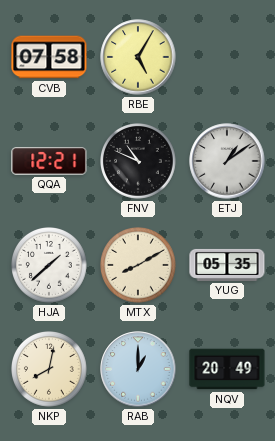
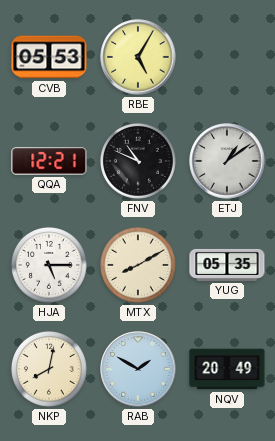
CVB: 07:58 -> 05:53 (49, 57)
HJA: 1:38 -> 5:15 (50, 266)
RAB: 1:00 -> 1:50 (138, 369)
